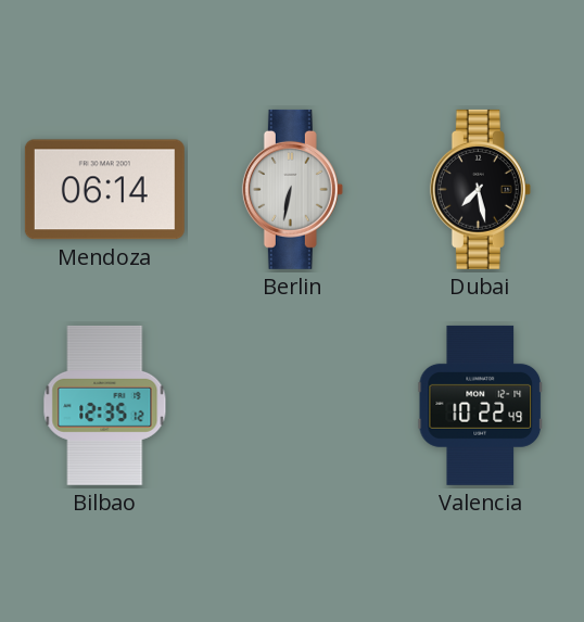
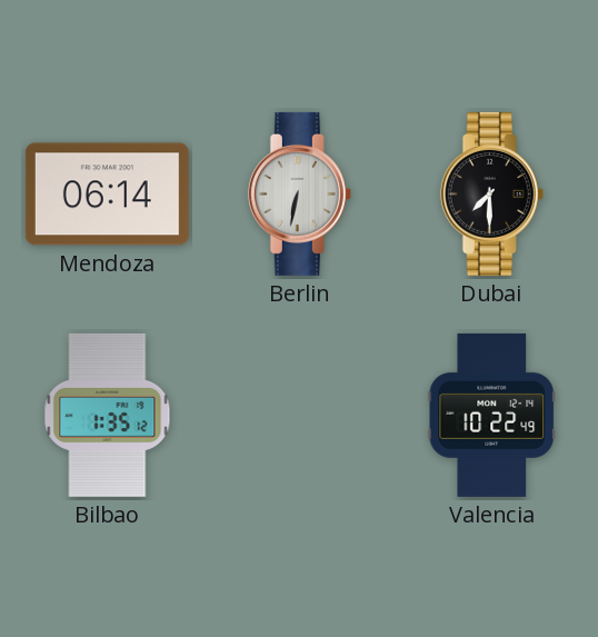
Dubai: 7:28 -> 7:30 (491, 193)
Bilbao: 12:35 -> 1:35 (108, 415)
